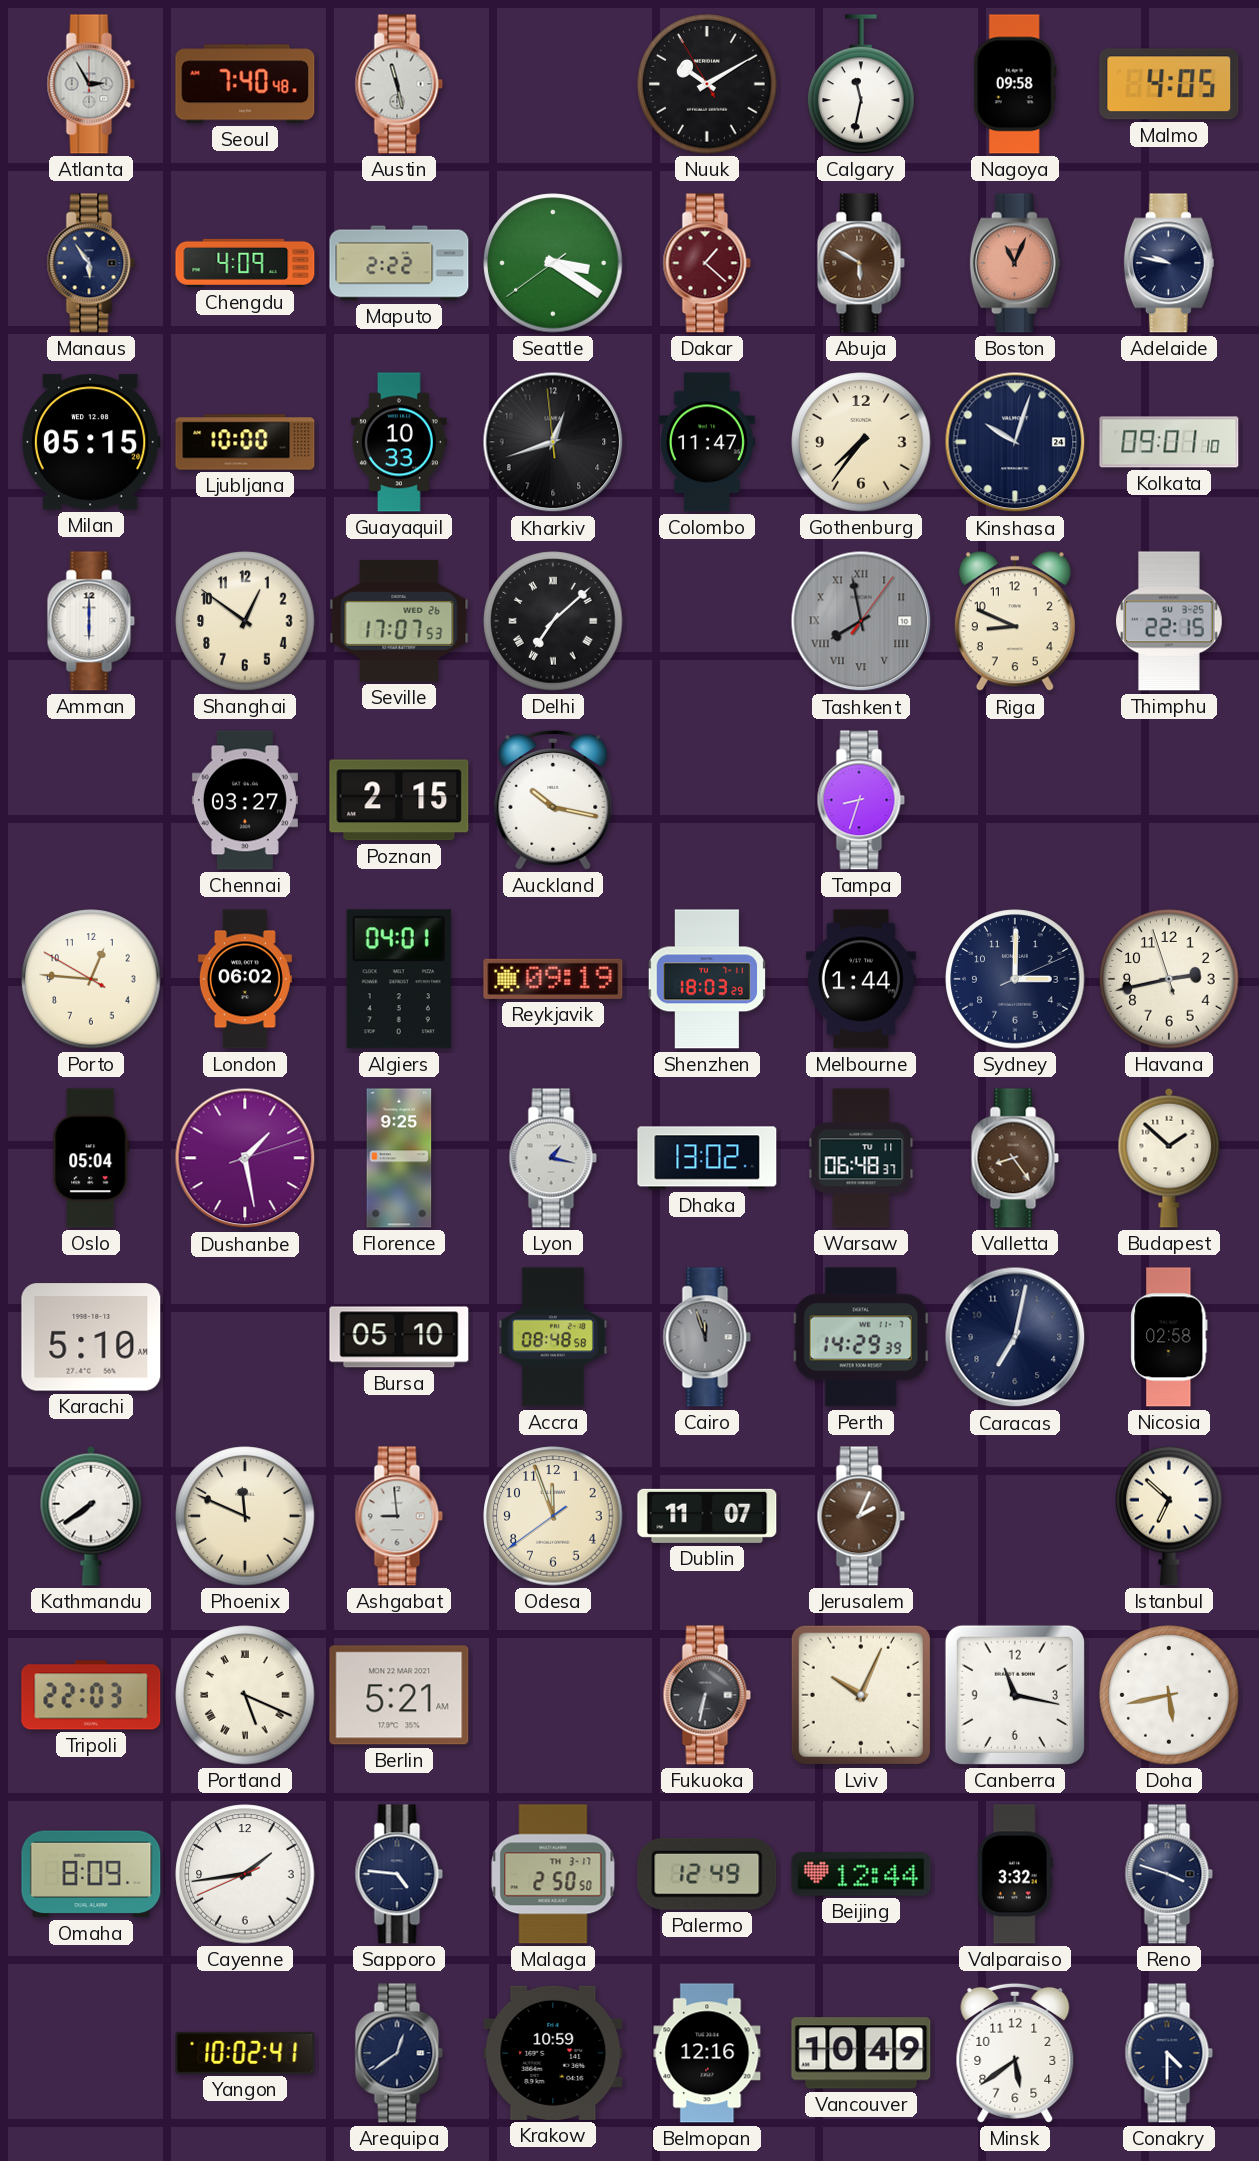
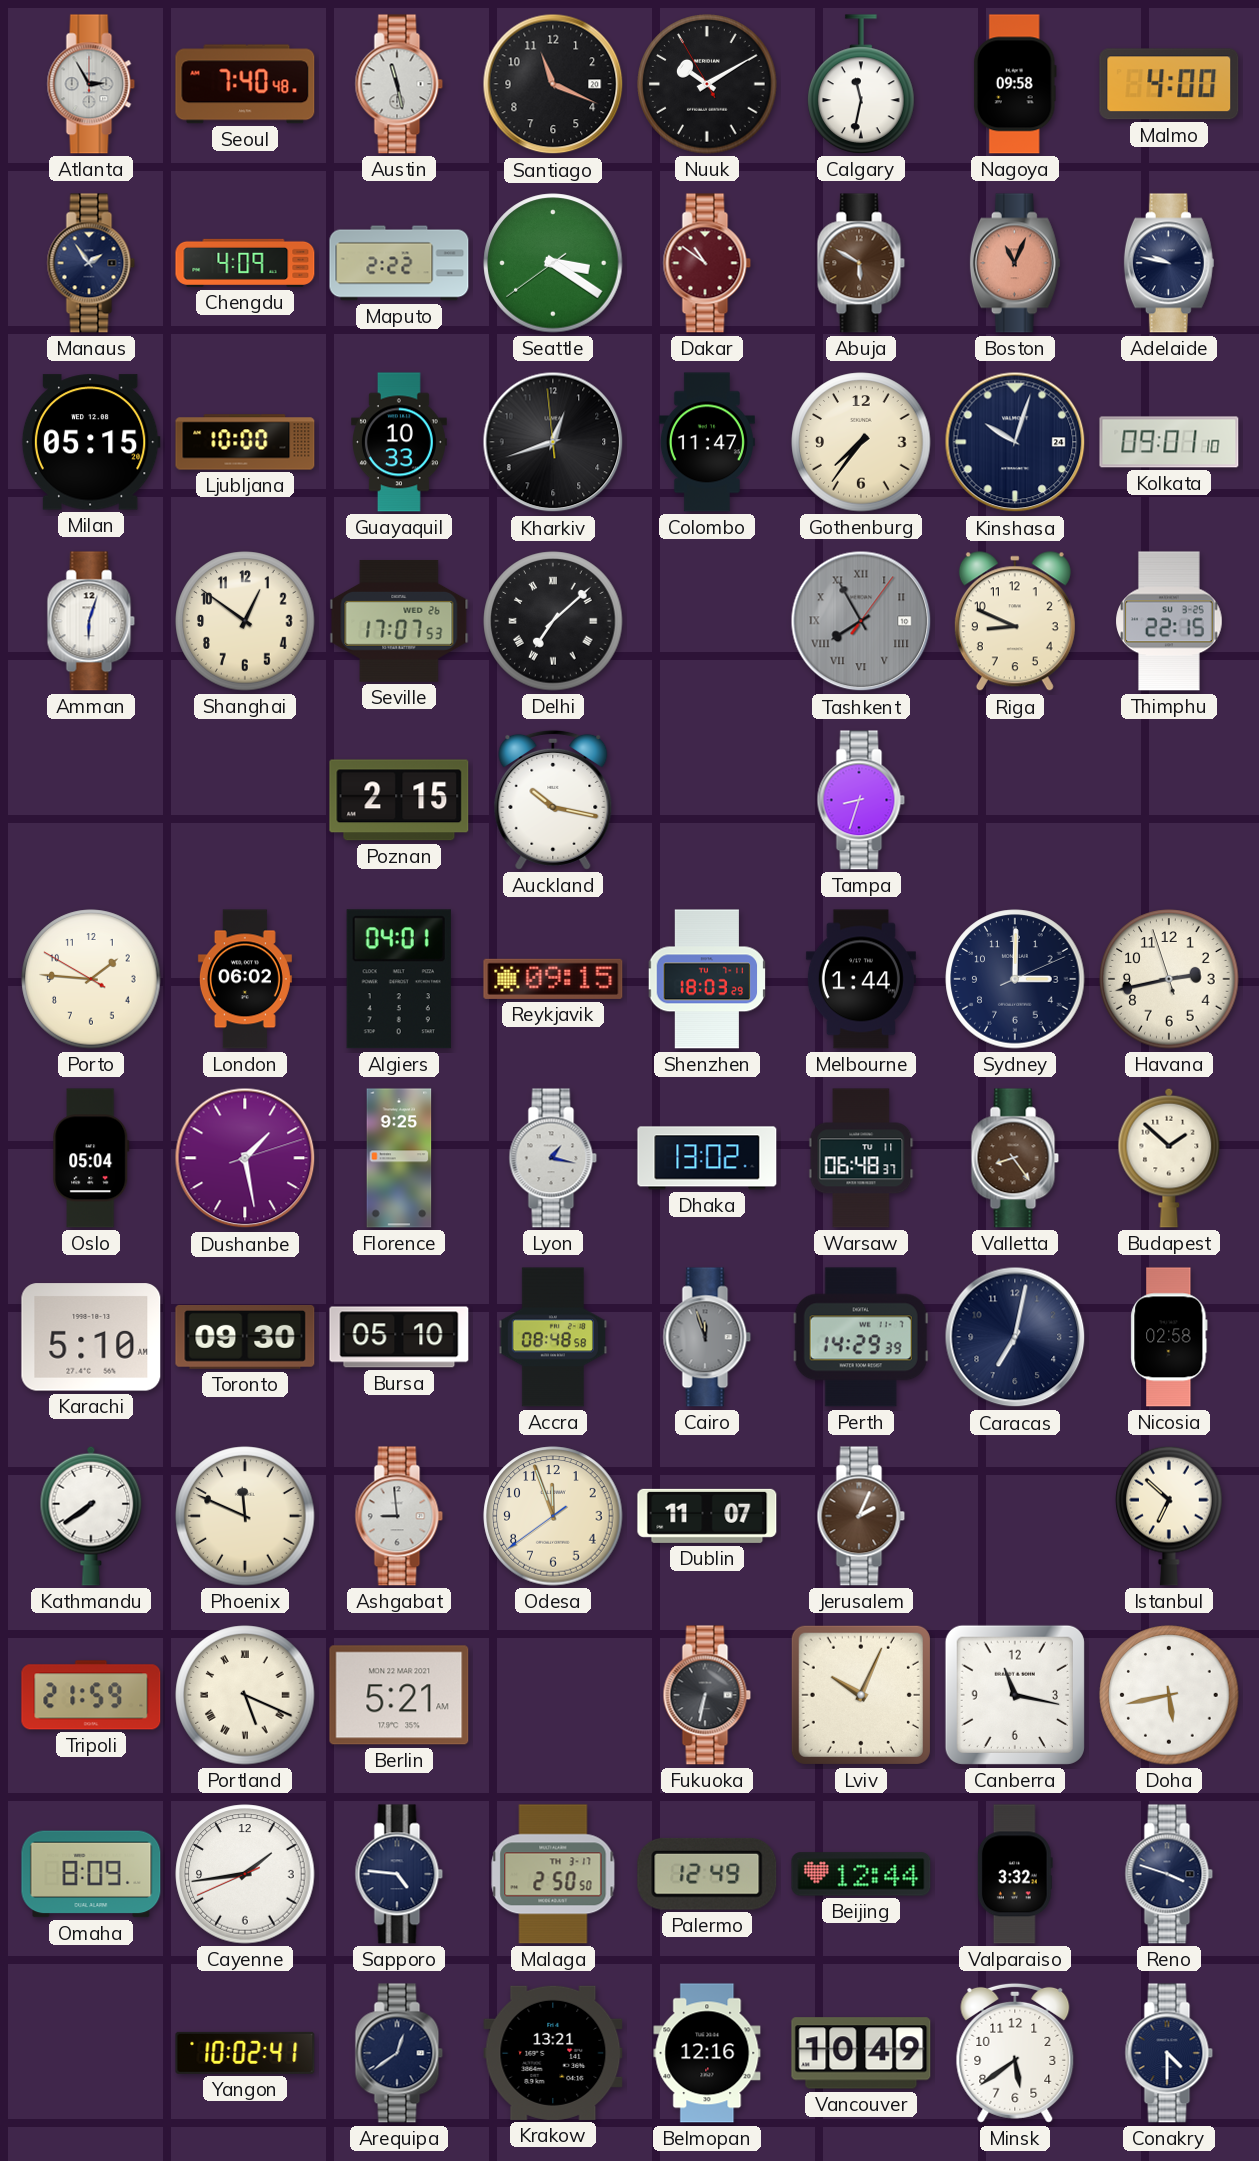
Santiago: none -> 11:19 (553, 84)
Malmo: 4:05 -> 4:00 (1169, 84)
Manaus: 5:54 -> 1:54 (91, 263)
Dakar: 1:22 -> 10:51 (707, 263)
Amman: 6:00 -> 6:03 (91, 621)
Tashkent: 7:58 -> 7:55 (861, 621)
Chennai: 03:27 -> none (245, 800)
Porto: 12:45 -> 1:45 (91, 979)
Reykjavik: 09:19 -> 09:15 (553, 979)
Toronto: none -> 09:30 (245, 1337)
Tripoli: 22:03 -> 21:59 (91, 1695)
Krakow: 10:59 -> 13:21 (553, 2053)
